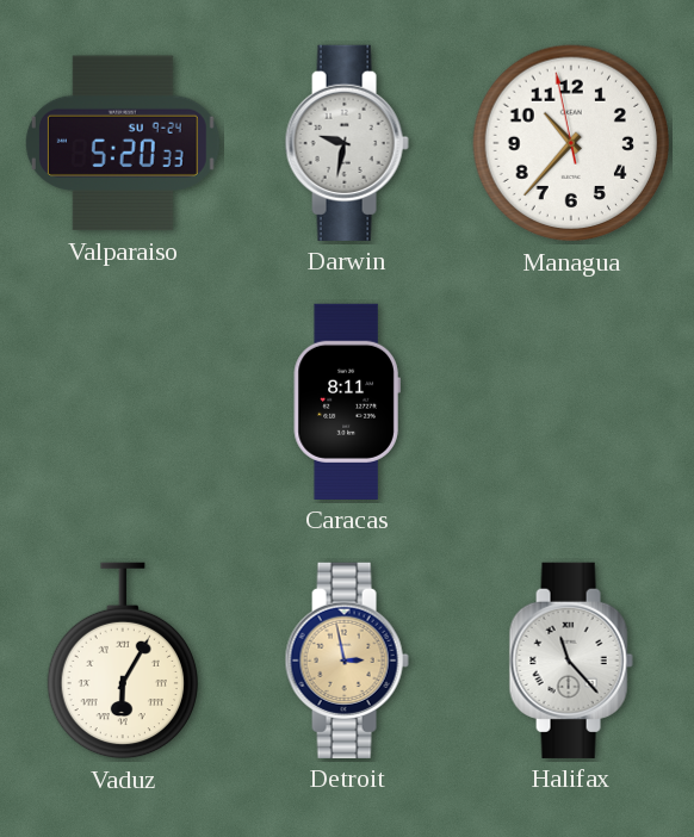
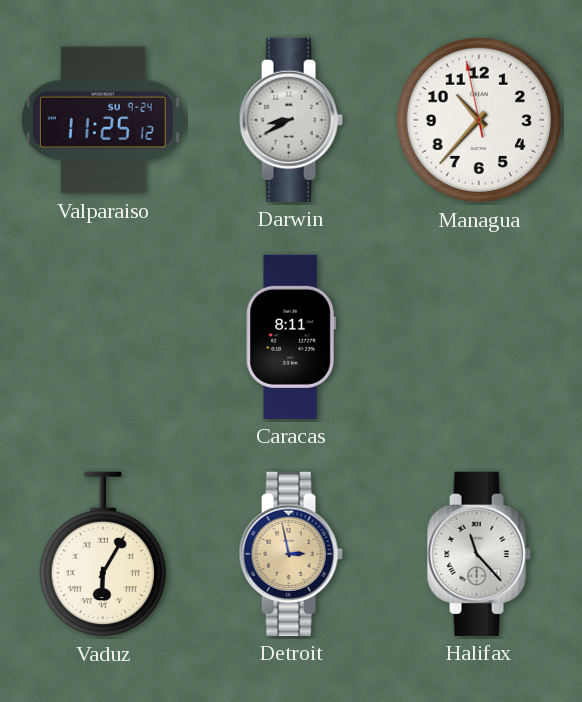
Valparaiso: 5:20 -> 11:25 (103, 120)
Darwin: 9:32 -> 8:40 (291, 120)
